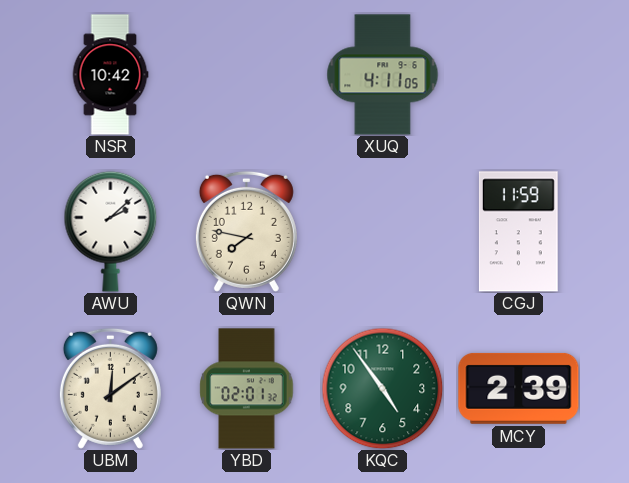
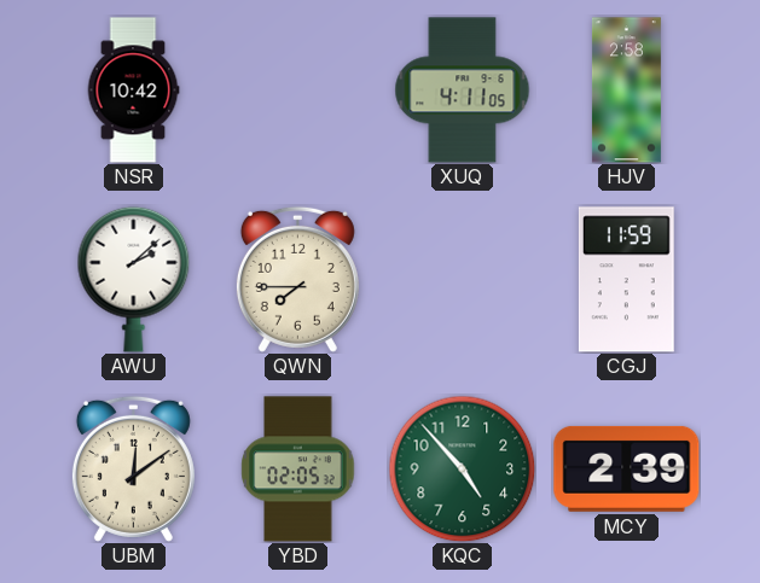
HJV: none -> 2:58 (626, 91)
QWN: 7:47 -> 7:45 (297, 279)
YBD: 02:01 -> 02:05 (298, 470)
KQC: 4:54 -> 4:53 (462, 468)
